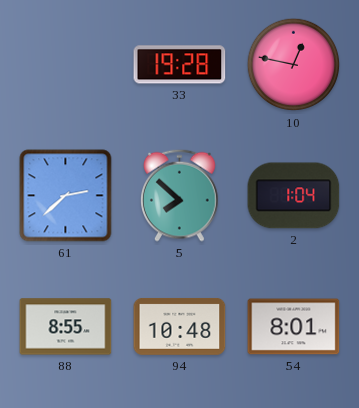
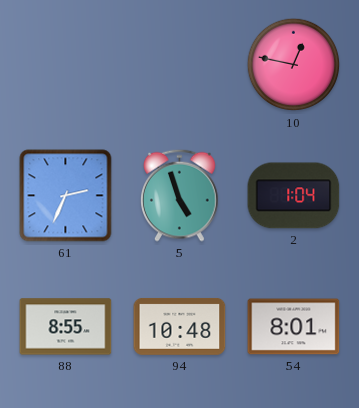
33: 19:28 -> none (180, 65)
61: 2:38 -> 2:34 (66, 196)
5: 7:52 -> 4:57 (180, 195)
